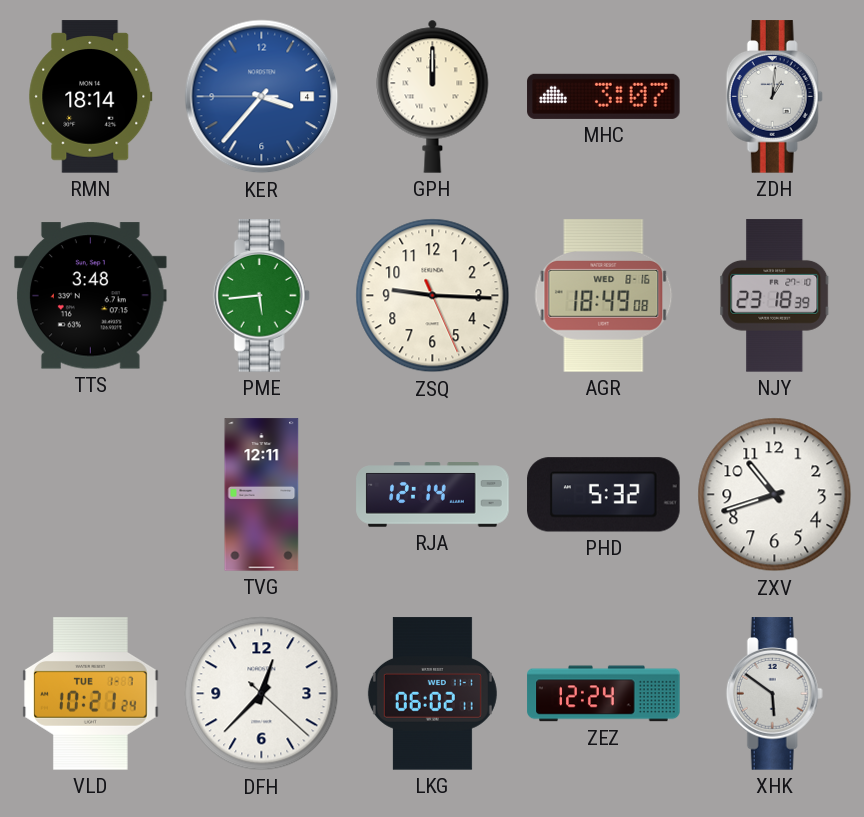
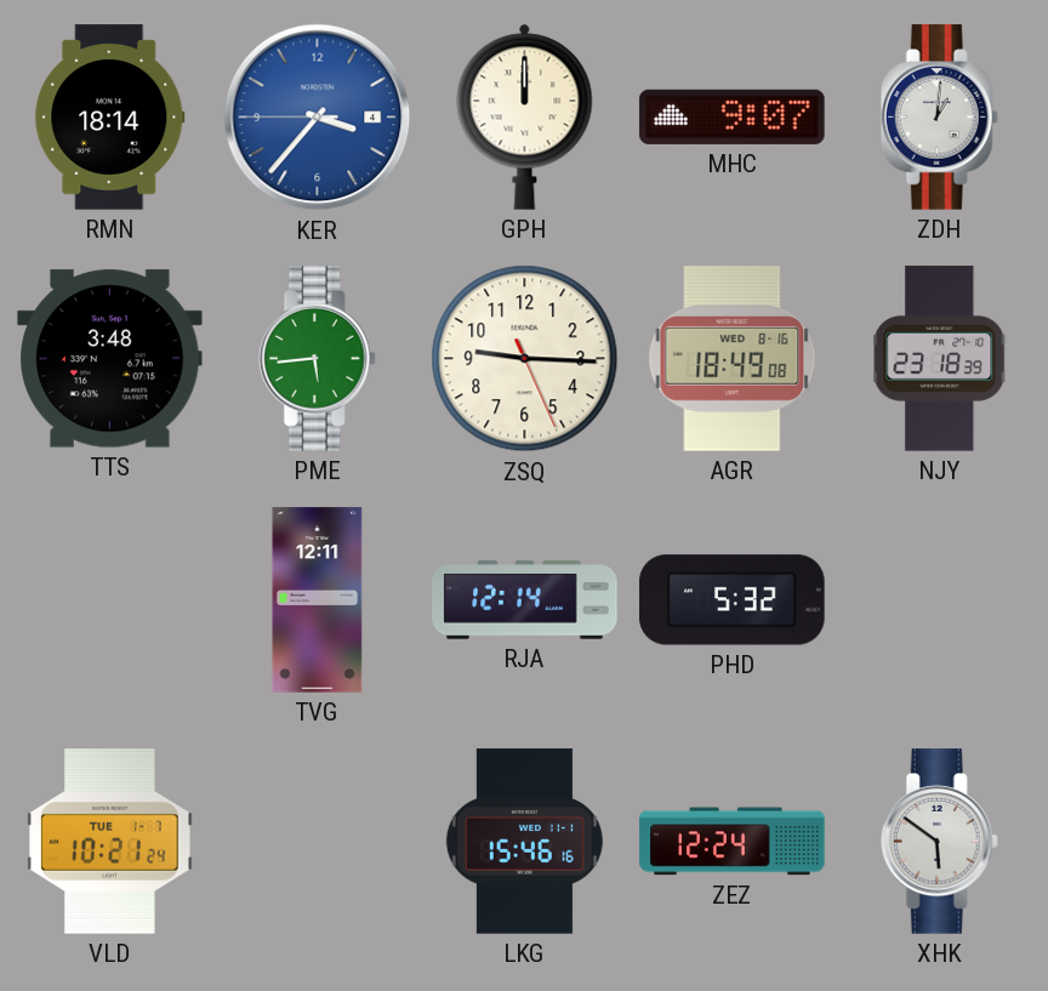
MHC: 3:07 -> 9:07 (733, 116)
ZXV: 10:42 -> none (775, 495)
DFH: 12:37 -> none (262, 694)
LKG: 06:02 -> 15:46 (524, 842)
